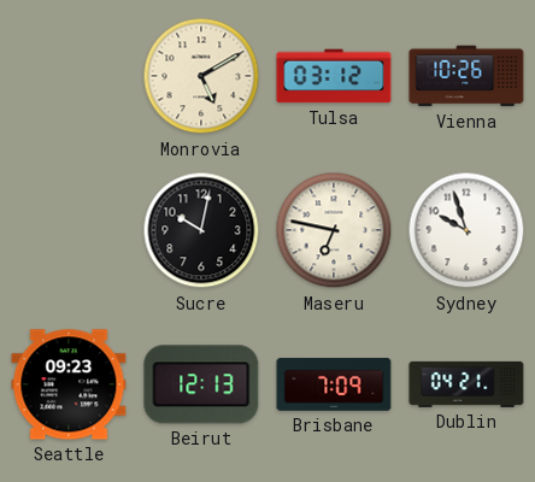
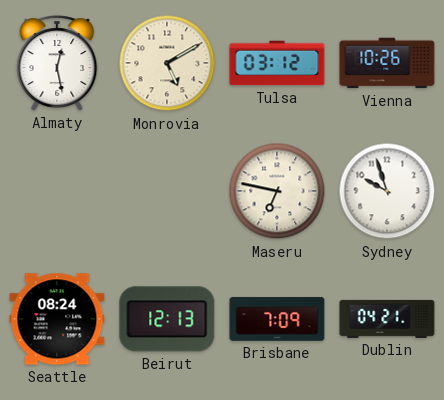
Almaty: none -> 12:28 (57, 63)
Sucre: 10:02 -> none (201, 230)
Seattle: 09:23 -> 08:24 (57, 319)
